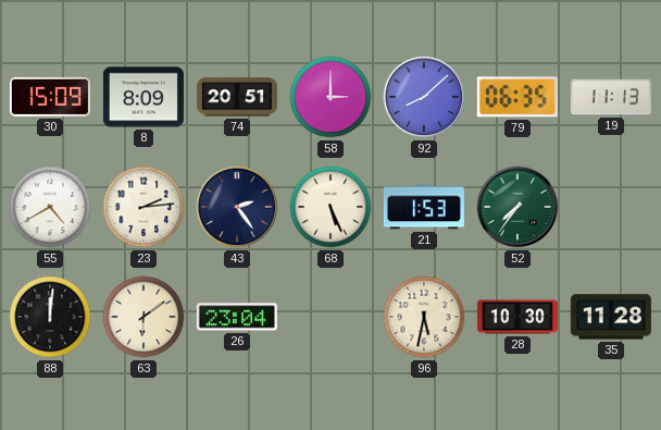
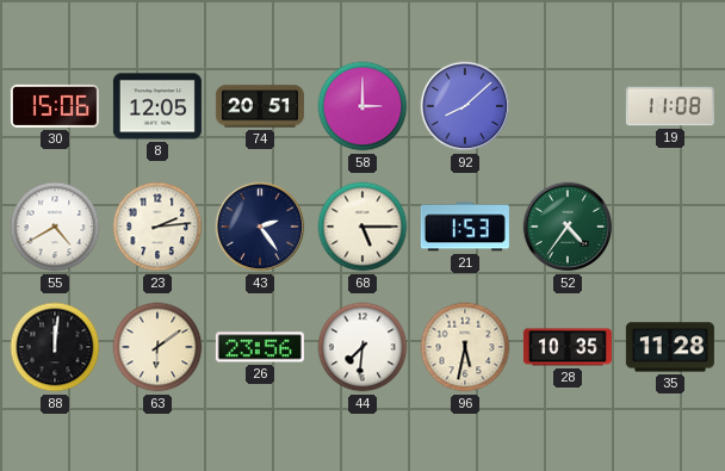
30: 15:09 -> 15:06 (55, 106)
8: 8:09 -> 12:05 (157, 106)
79: 06:35 -> none (517, 97)
19: 11:13 -> 11:08 (670, 106)
68: 5:26 -> 5:15 (362, 227)
52: 7:36 -> 4:36 (568, 227)
26: 23:04 -> 23:56 (260, 347)
44: none -> 7:31 (362, 347)
28: 10:30 -> 10:35 (568, 347)
